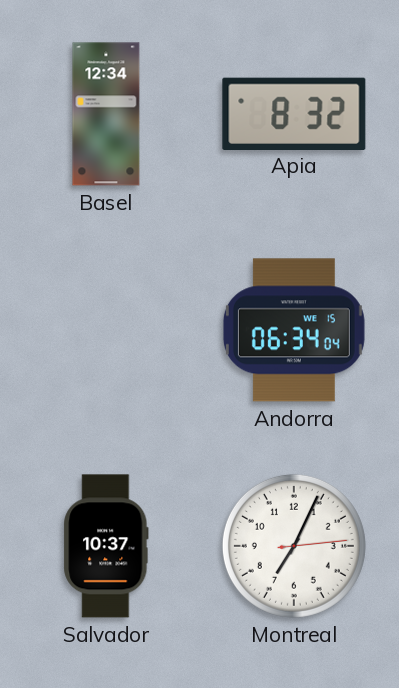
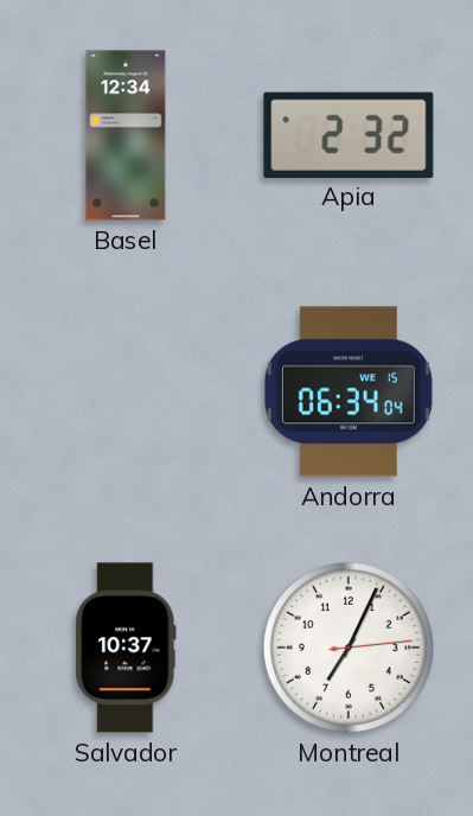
Apia: 8:32 -> 2:32 (349, 134)
